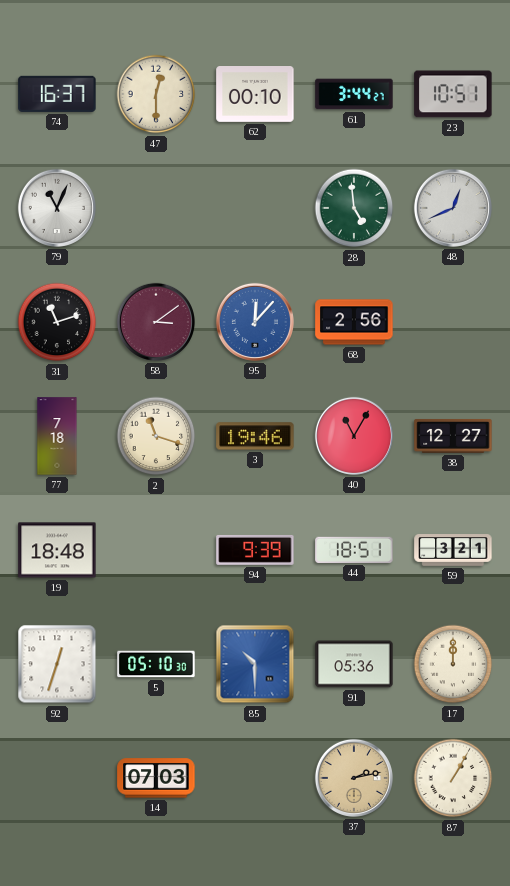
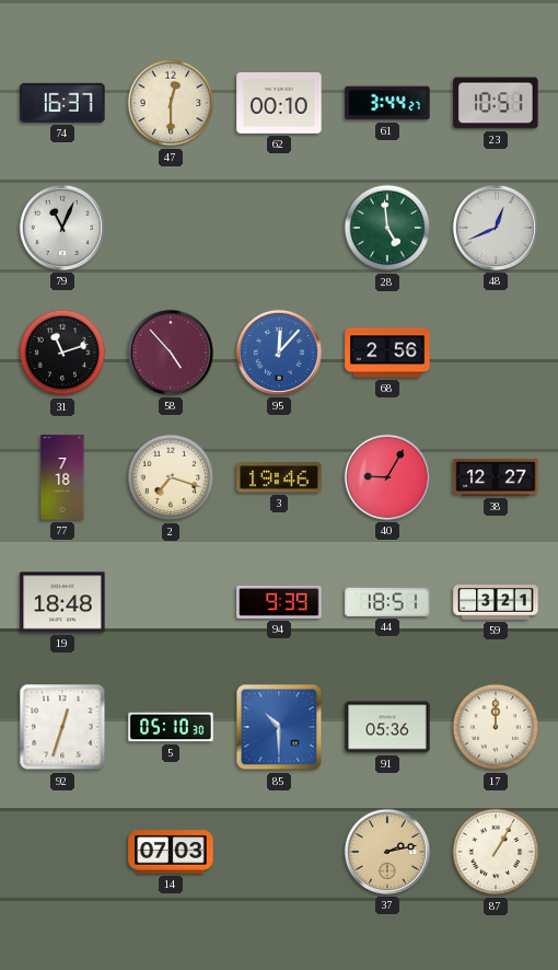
58: 3:09 -> 4:53 (171, 353)
2: 11:18 -> 7:18 (171, 477)
40: 11:05 -> 9:05 (387, 477)
